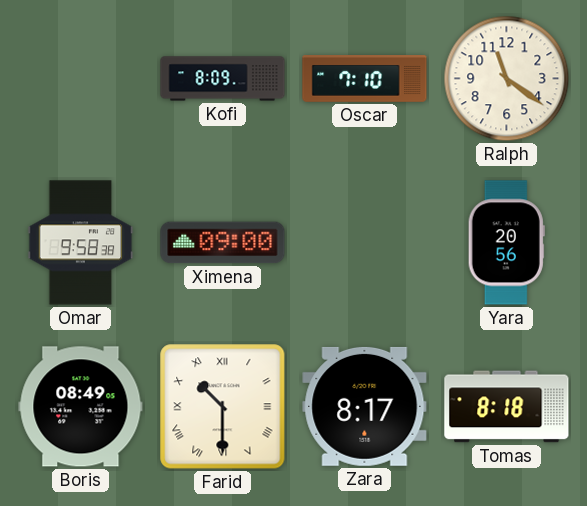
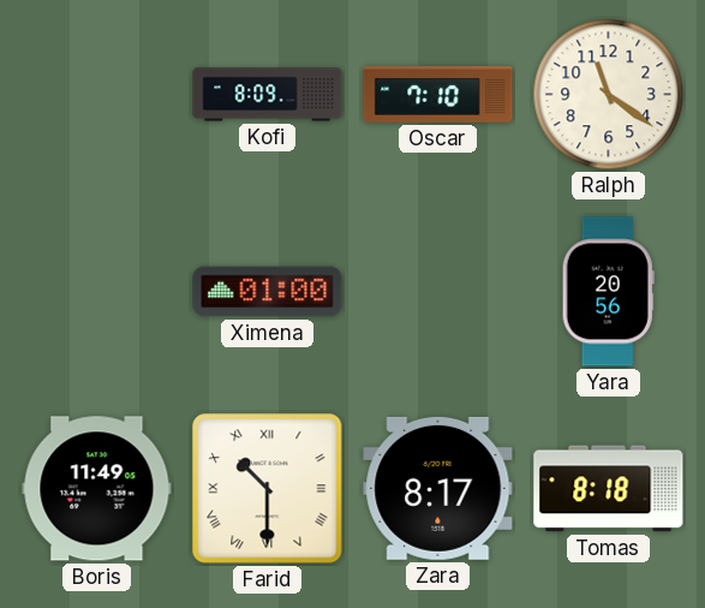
Omar: 9:58 -> none (81, 243)
Ximena: 09:00 -> 01:00 (268, 292)
Boris: 08:49 -> 11:49 (97, 489)
